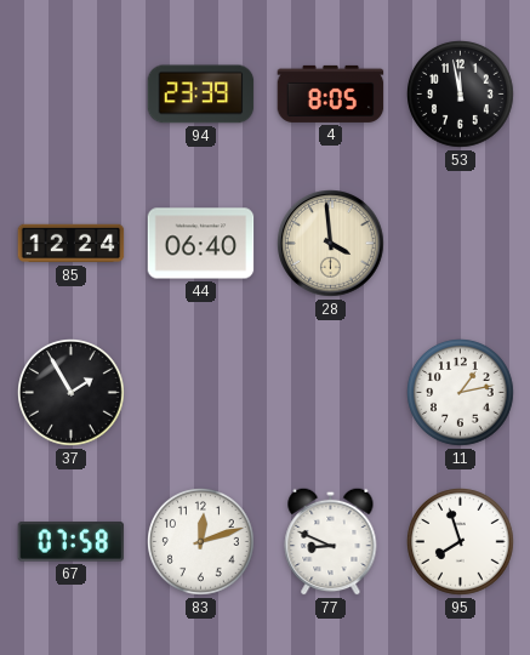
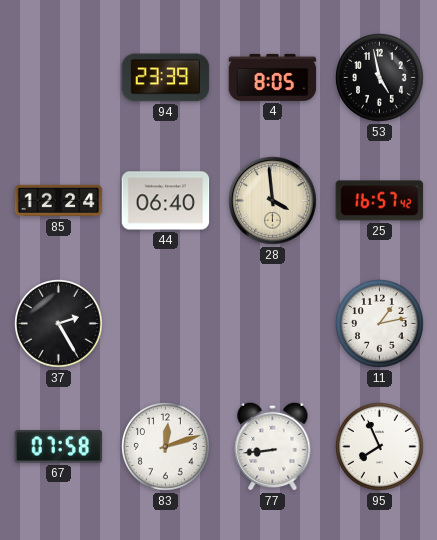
53: 11:58 -> 4:58 (380, 78)
25: none -> 16:57 (380, 201)
37: 1:55 -> 2:25 (59, 324)
77: 8:49 -> 8:44 (273, 446)
95: 7:57 -> 7:56 (380, 447)
